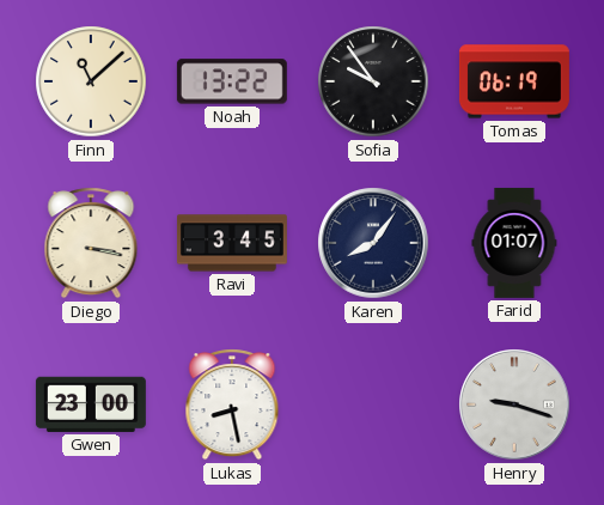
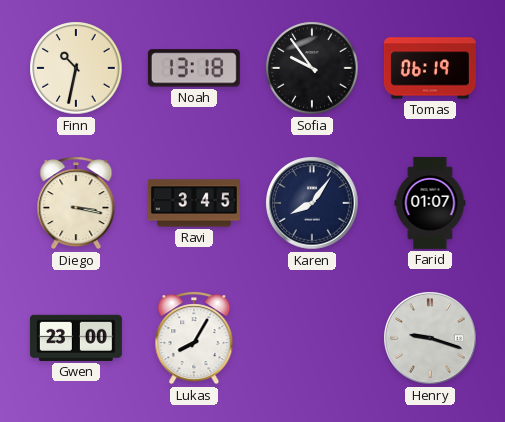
Finn: 11:08 -> 10:32 (76, 68)
Noah: 13:22 -> 13:18 (194, 68)
Lukas: 8:28 -> 8:05 (194, 338)
